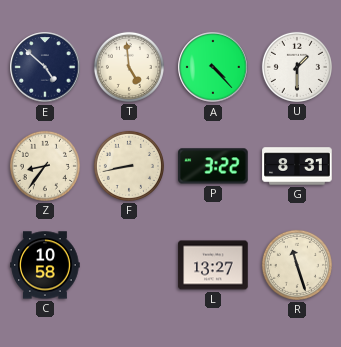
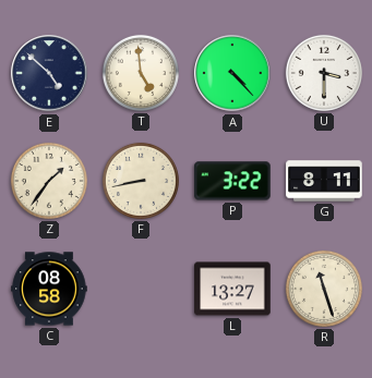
U: 1:30 -> 3:30 (324, 73)
Z: 8:36 -> 1:36 (49, 181)
G: 8:31 -> 8:11 (324, 181)
C: 10:58 -> 08:58 (49, 289)
